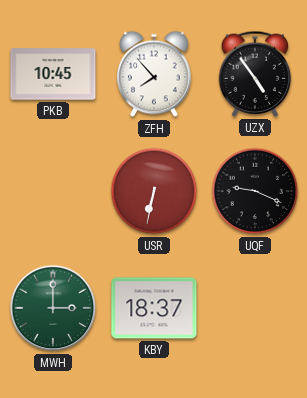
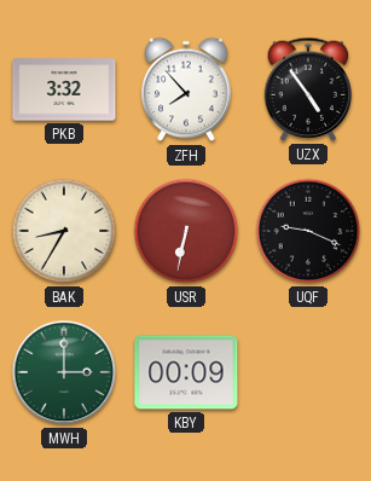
PKB: 10:45 -> 3:32 (64, 89)
BAK: none -> 8:35 (64, 231)
KBY: 18:37 -> 00:09 (186, 372)
